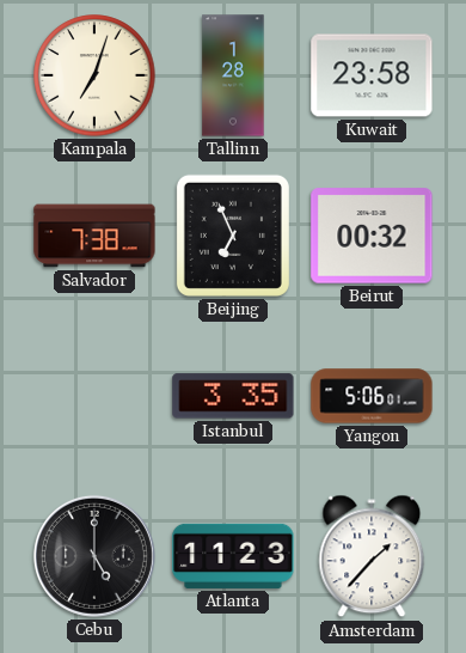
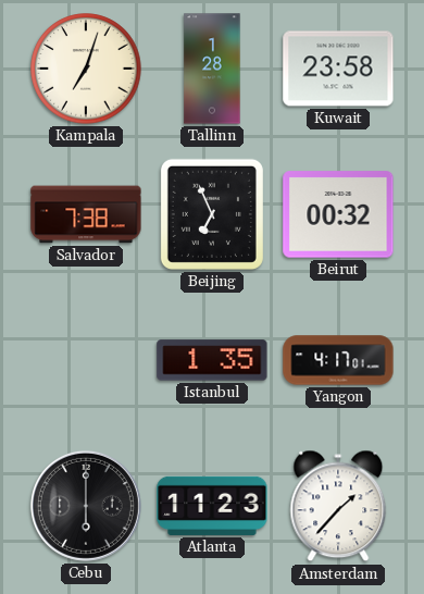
Istanbul: 3:35 -> 1:35 (212, 360)
Yangon: 5:06 -> 4:17 (338, 360)
Cebu: 5:00 -> 6:00 (86, 506)
